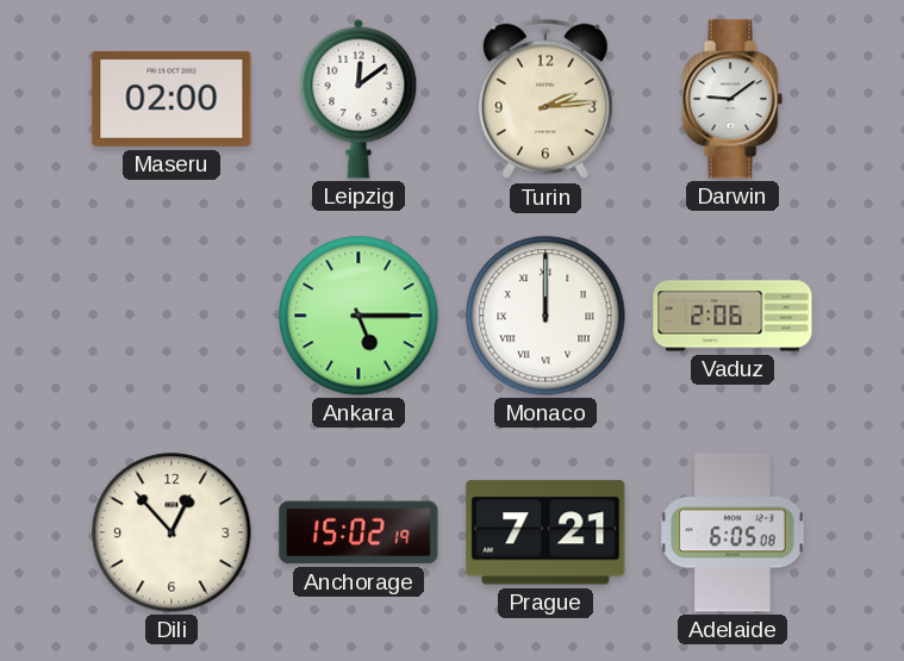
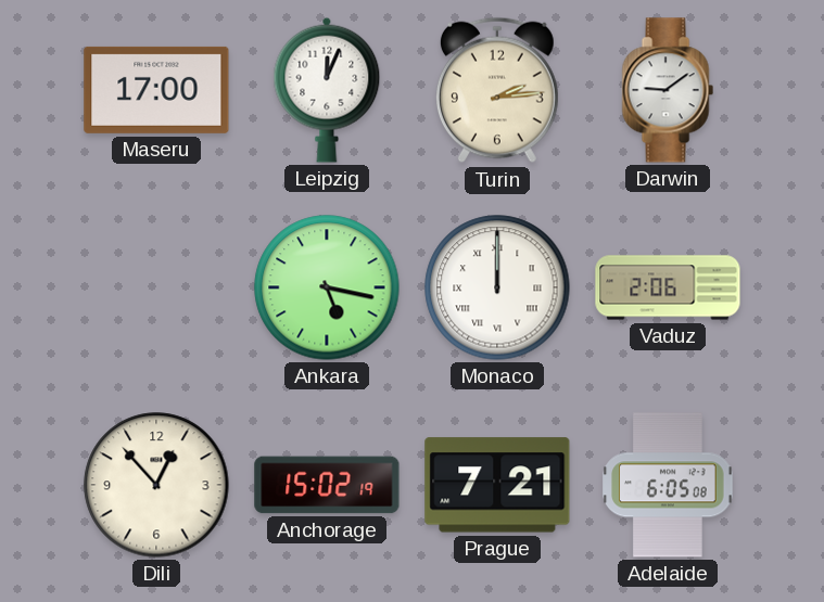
Maseru: 02:00 -> 17:00 (156, 90)
Leipzig: 12:09 -> 12:04 (327, 90)
Ankara: 5:15 -> 5:17 (327, 287)
